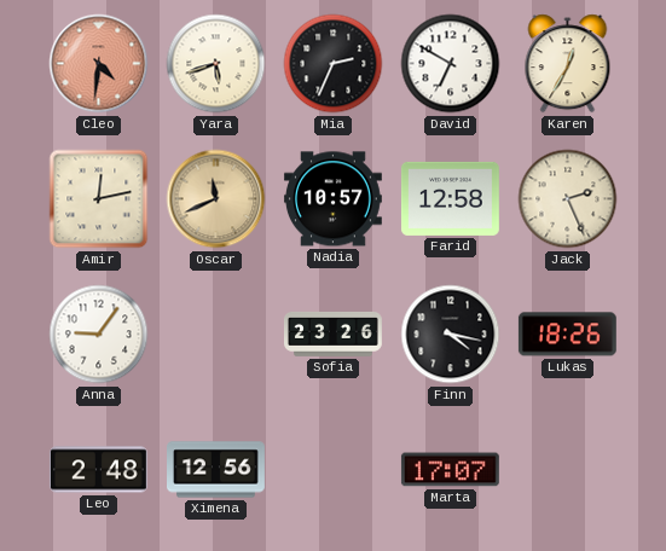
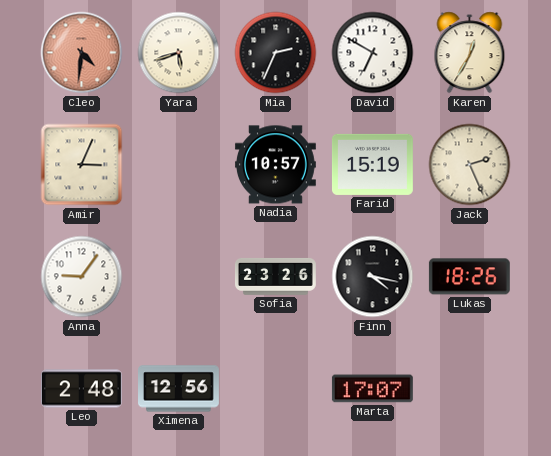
Amir: 12:13 -> 3:04 (82, 165)
Oscar: 11:41 -> none (216, 199)
Farid: 12:58 -> 15:19 (372, 164)
